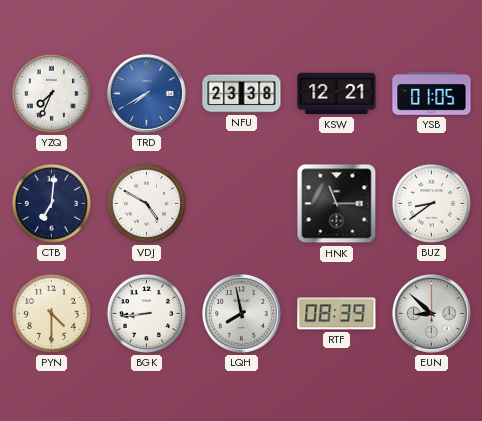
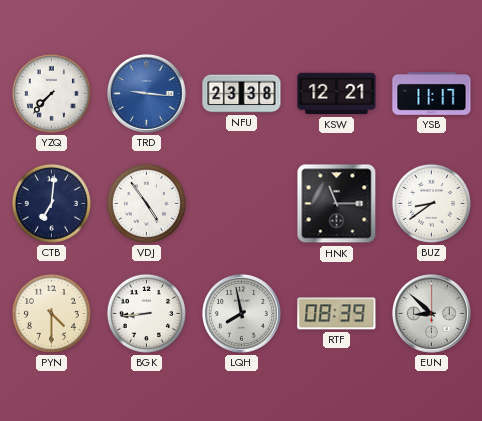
YZQ: 7:34 -> 7:37 (51, 93)
TRD: 7:40 -> 9:16 (147, 94)
YSB: 01:05 -> 11:17 (432, 94)
VDJ: 4:50 -> 4:54 (146, 203)
